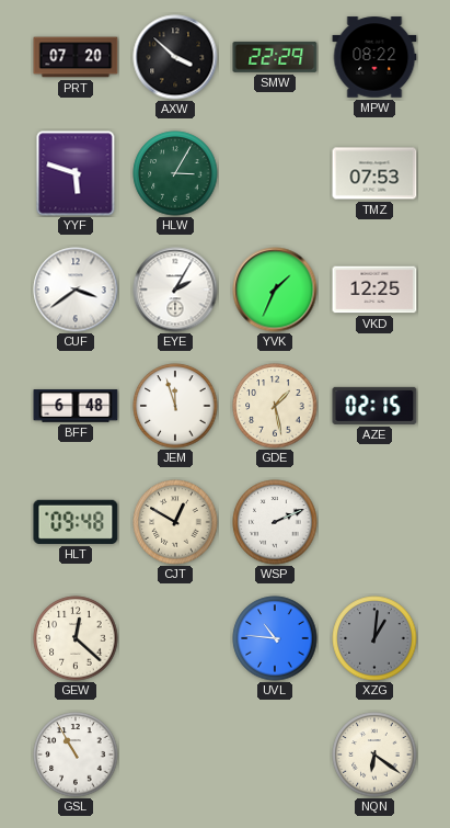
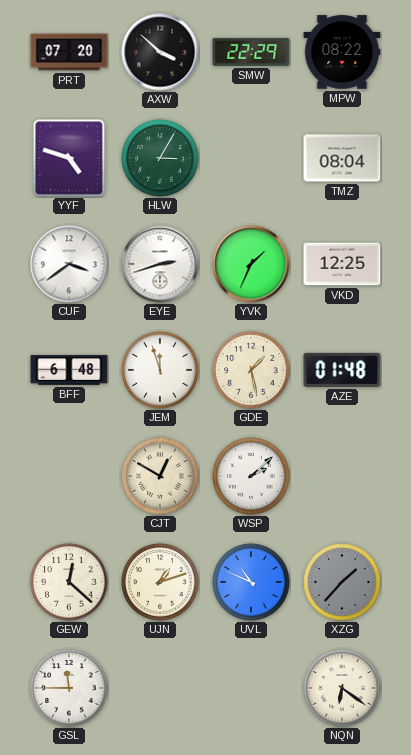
YYF: 5:48 -> 4:48 (69, 158)
TMZ: 07:53 -> 08:04 (342, 158)
EYE: 2:05 -> 2:42 (160, 264)
AZE: 02:15 -> 01:48 (342, 370)
HLT: 09:48 -> none (76, 522)
WSP: 2:11 -> 2:08 (251, 476)
UJN: none -> 1:12 (160, 582)
UVL: 10:46 -> 10:49 (251, 582)
XZG: 1:01 -> 1:37 (342, 582)
GSL: 10:55 -> 11:45 (69, 688)
